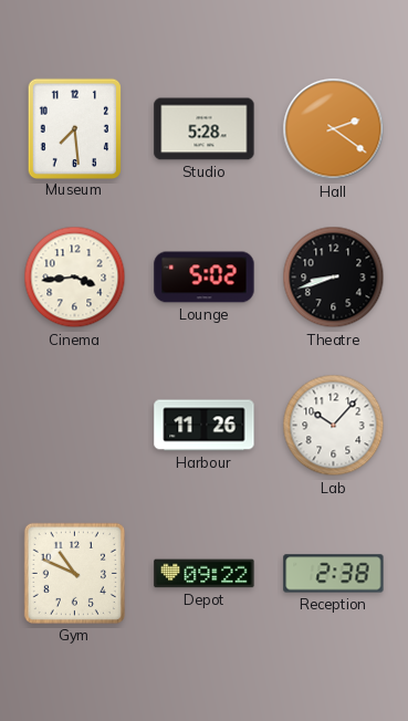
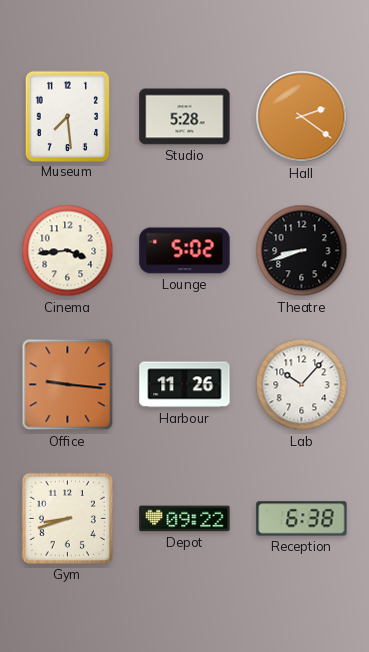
Office: none -> 9:16 (68, 385)
Gym: 10:49 -> 8:42 (67, 518)
Reception: 2:38 -> 6:38 (302, 519)
